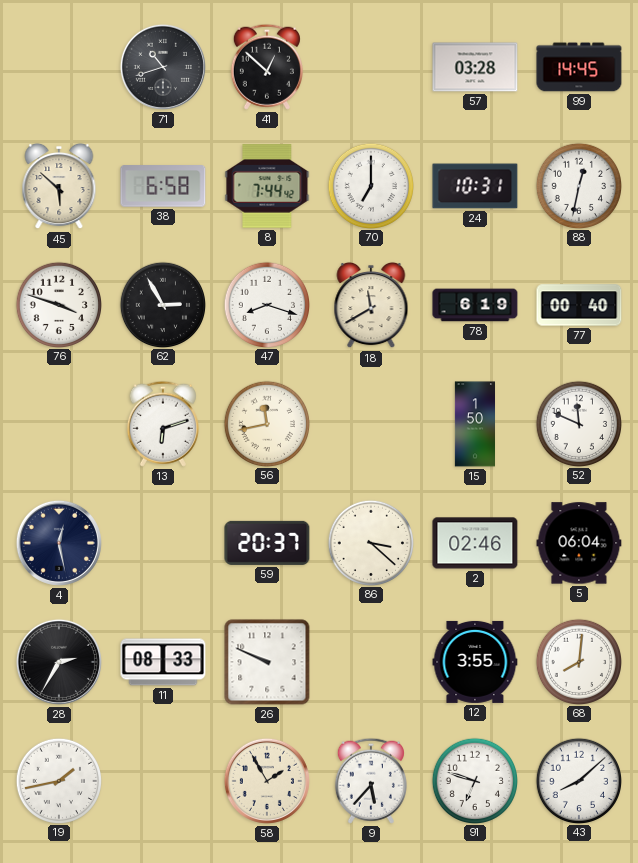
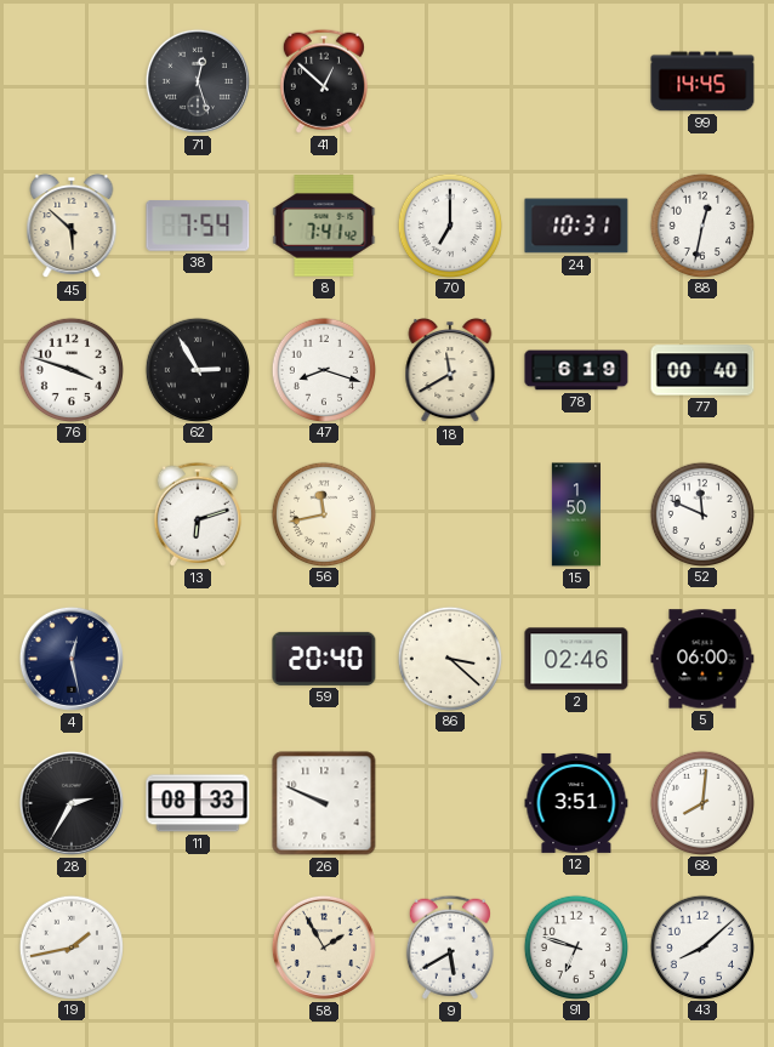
71: 10:42 -> 12:27 (198, 81)
57: 03:28 -> none (475, 67)
38: 6:58 -> 7:54 (198, 226)
8: 7:44 -> 7:41 (324, 226)
59: 20:37 -> 20:40 (324, 659)
5: 06:04 -> 06:00 (702, 659)
12: 3:55 -> 3:51 (576, 803)
9: 5:37 -> 5:40 (450, 948)
